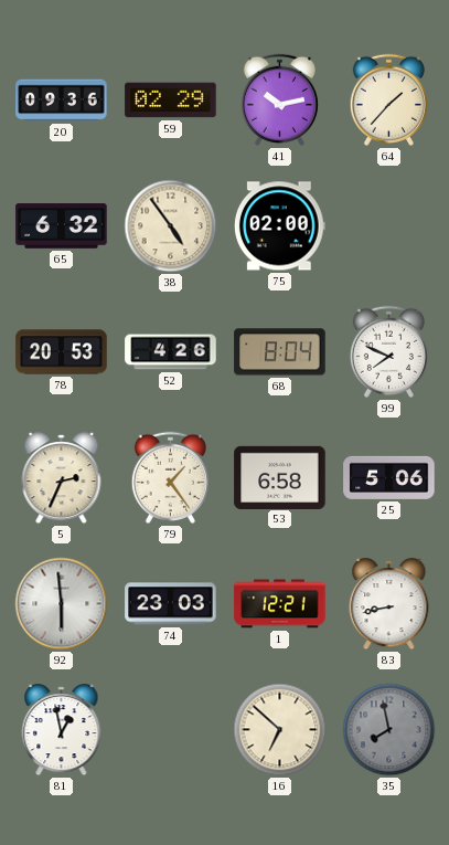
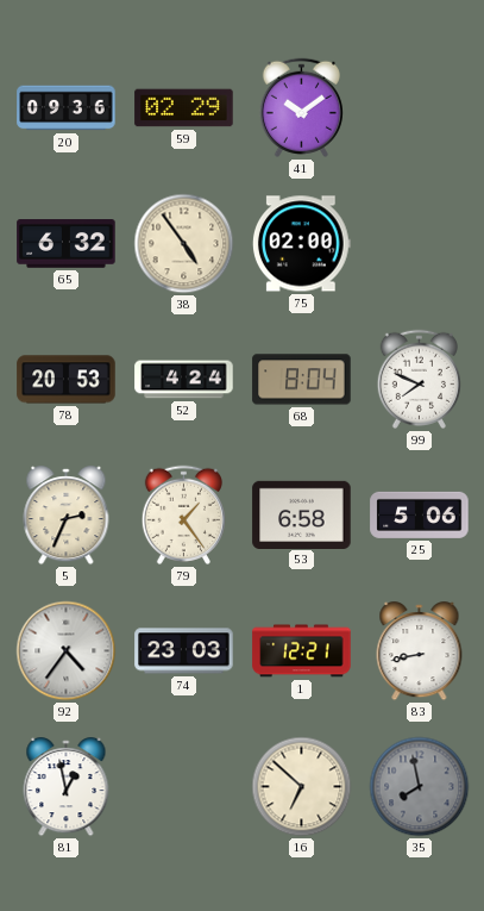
41: 10:13 -> 10:09 (301, 107)
64: 1:37 -> none (388, 99)
52: 4:26 -> 4:24 (184, 380)
92: 5:59 -> 4:36 (67, 651)
